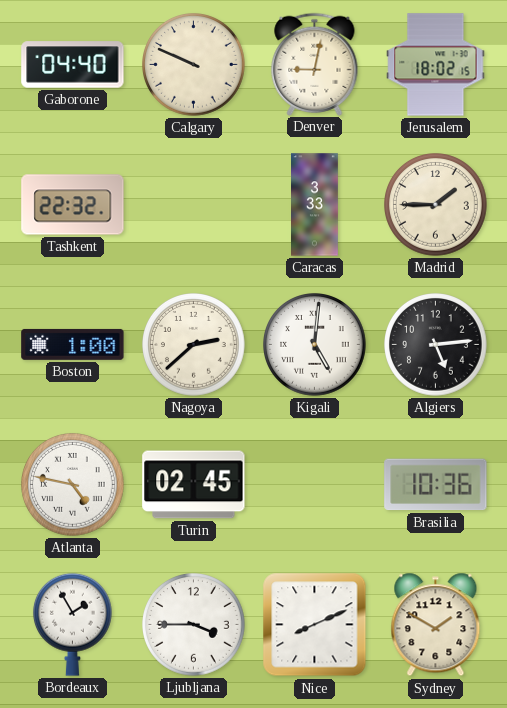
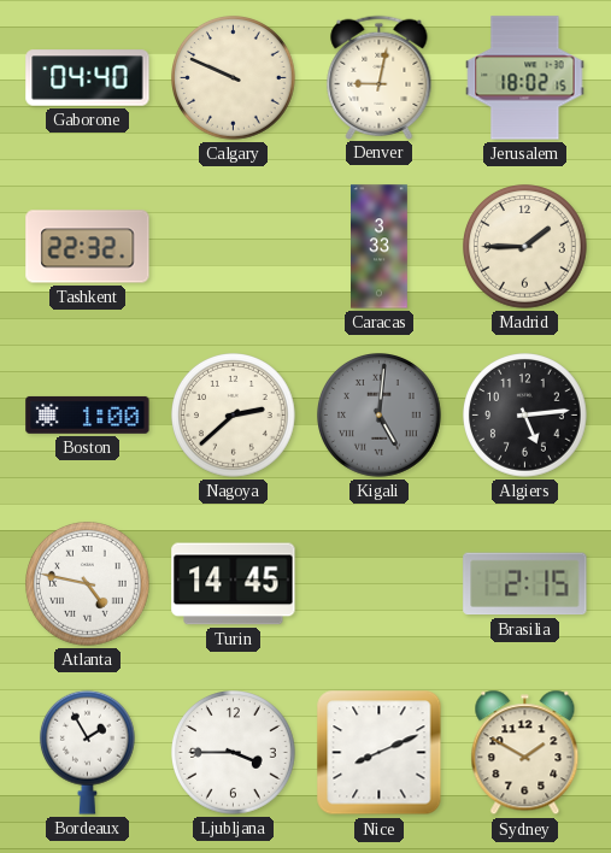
Kigali dial: white -> grey (380, 416)
Turin: 02:45 -> 14:45 (234, 584)
Brasilia: 10:36 -> 2:15 (525, 584)
